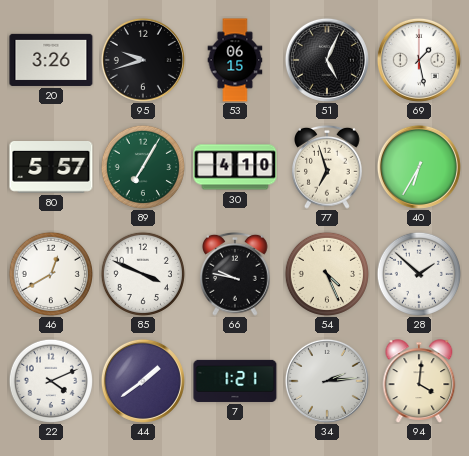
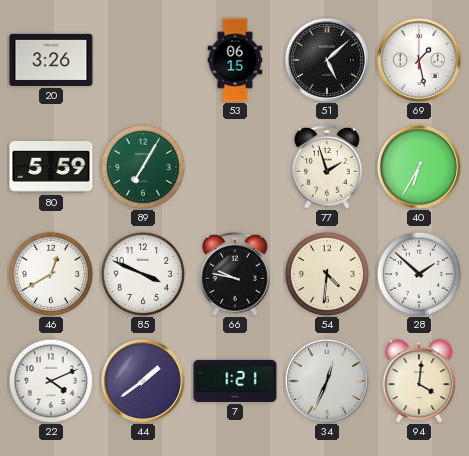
95: 9:42 -> none (143, 60)
51: 5:04 -> 5:08 (327, 60)
80: 5:57 -> 5:59 (51, 167)
30: 4:10 -> none (235, 167)
77: 6:57 -> 1:57 (328, 167)
54: 4:26 -> 4:31 (327, 274)
34: 2:14 -> 12:34 (327, 381)
